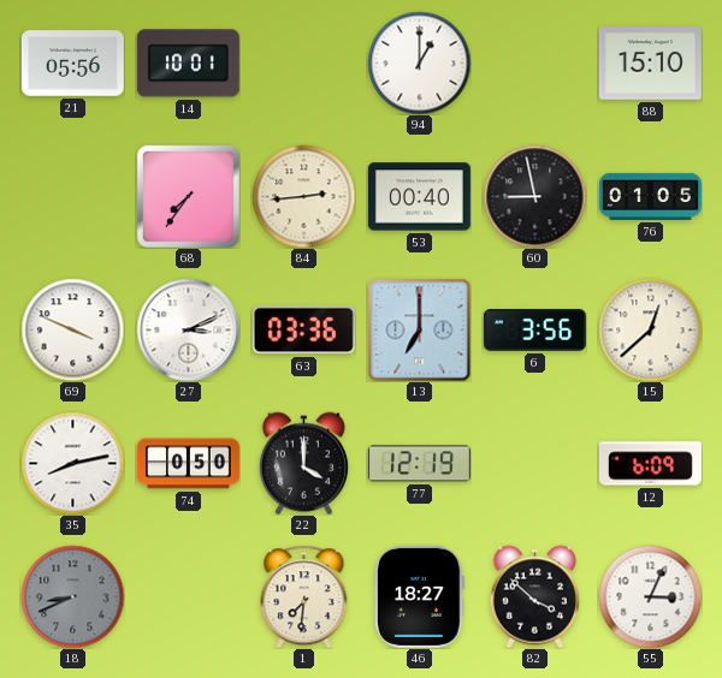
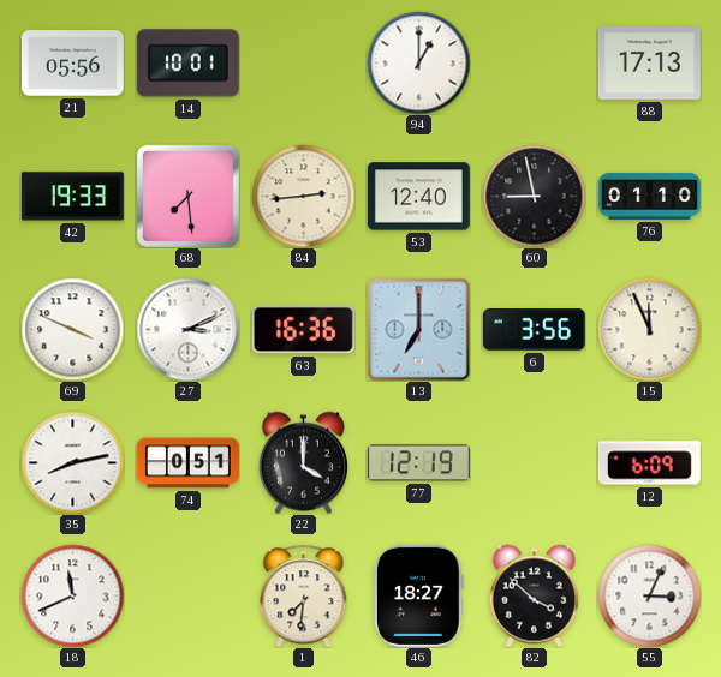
88: 15:10 -> 17:13 (649, 64)
42: none -> 19:33 (72, 197)
68: 7:36 -> 7:29 (187, 196)
53: 00:40 -> 12:40 (418, 197)
76: 01:05 -> 01:10 (649, 196)
63: 03:36 -> 16:36 (303, 330)
15: 12:38 -> 11:56 (649, 329)
74: 0:50 -> 0:51 (187, 463)
18: 8:41 -> 11:41 (72, 595)
18 dial: grey -> white (72, 595)
